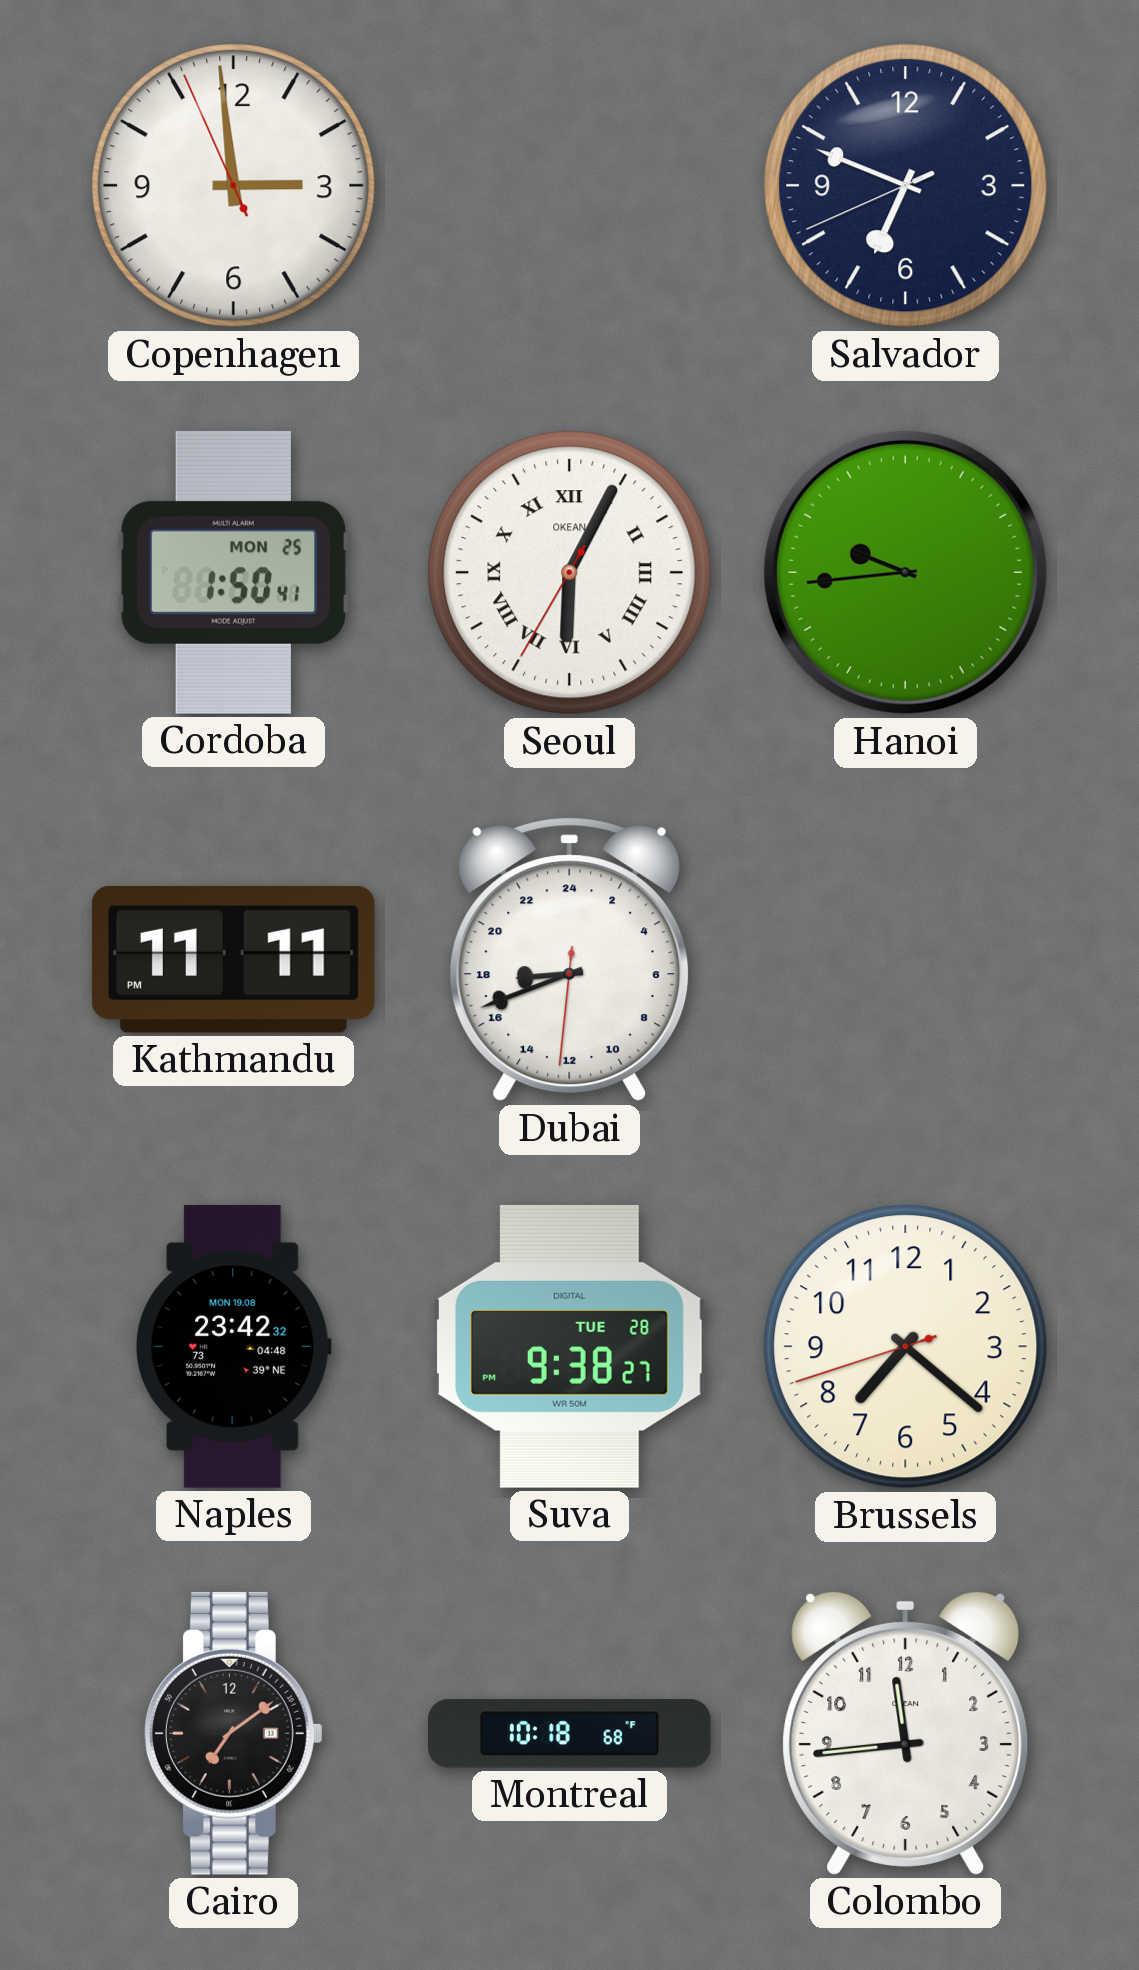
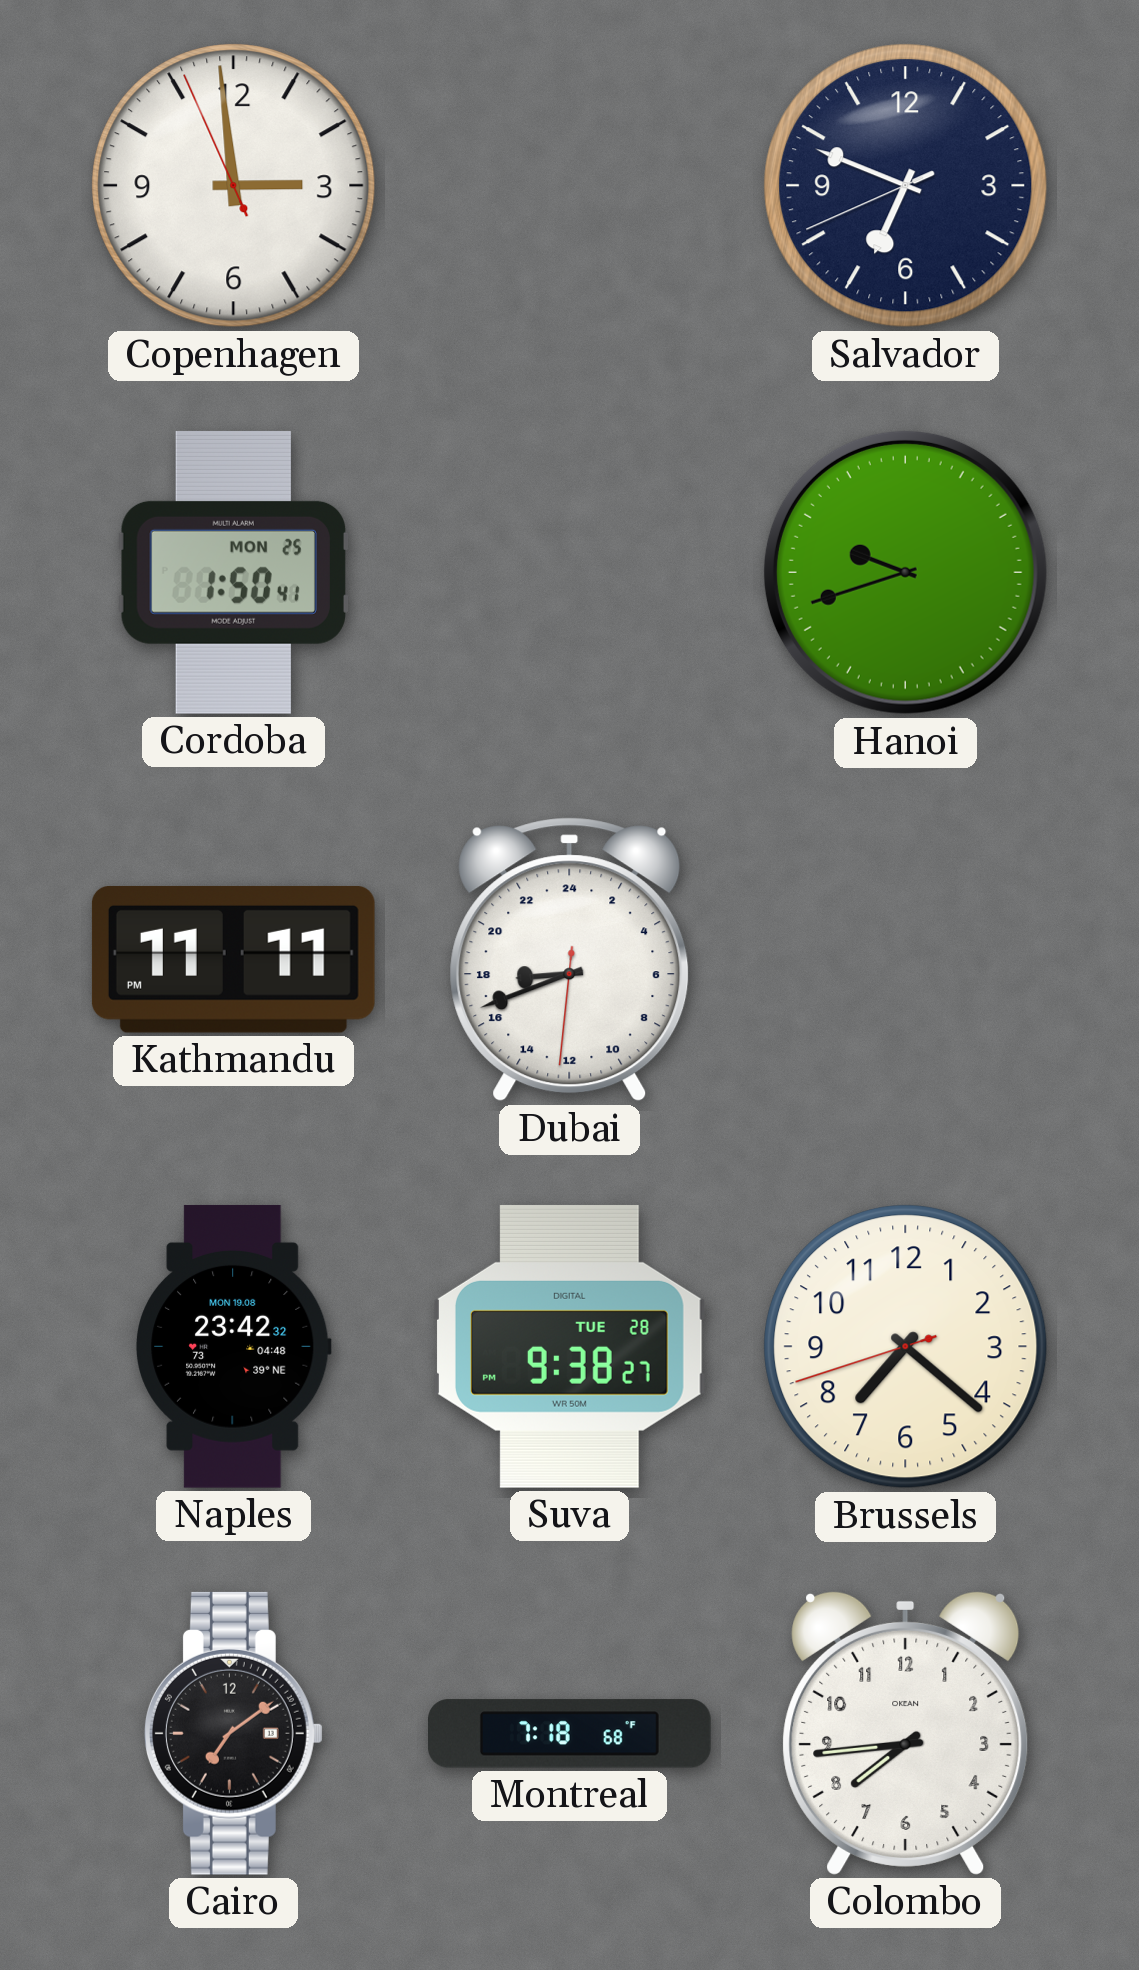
Seoul: 6:04 -> none (570, 573)
Hanoi: 9:44 -> 9:42 (905, 572)
Montreal: 10:18 -> 7:18 (570, 1734)
Colombo: 11:44 -> 7:44 (906, 1733)
